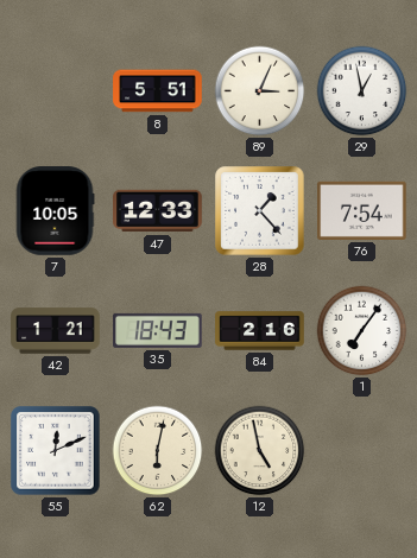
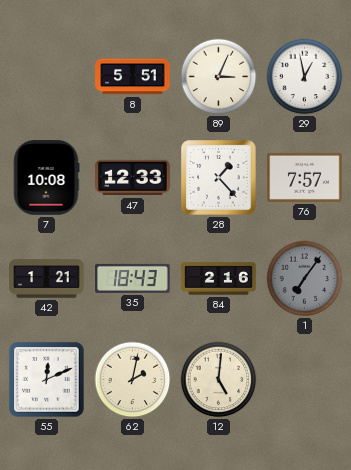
7: 10:05 -> 10:08 (46, 178)
76: 7:54 -> 7:57 (305, 177)
1 dial: white -> grey (305, 279)
62: 6:02 -> 2:02 (133, 380)
12: 4:58 -> 5:01 (219, 380)
